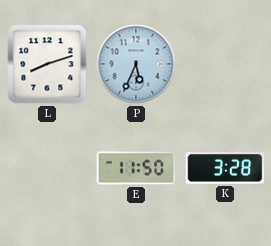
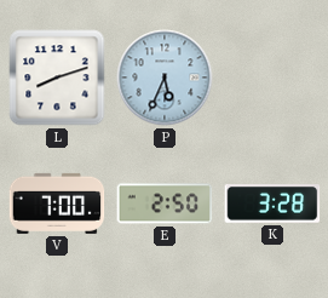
V: none -> 7:00 (57, 204)
E: 11:50 -> 2:50 (165, 204)
